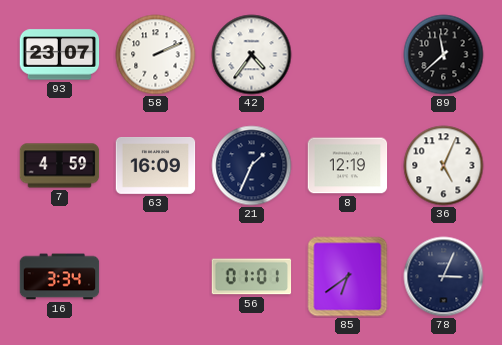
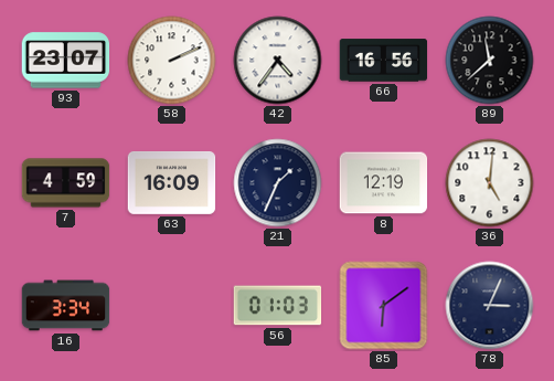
66: none -> 16:56 (384, 61)
36: 5:04 -> 5:01 (490, 183)
56: 01:01 -> 01:03 (278, 306)
85: 6:39 -> 6:09 (384, 306)
